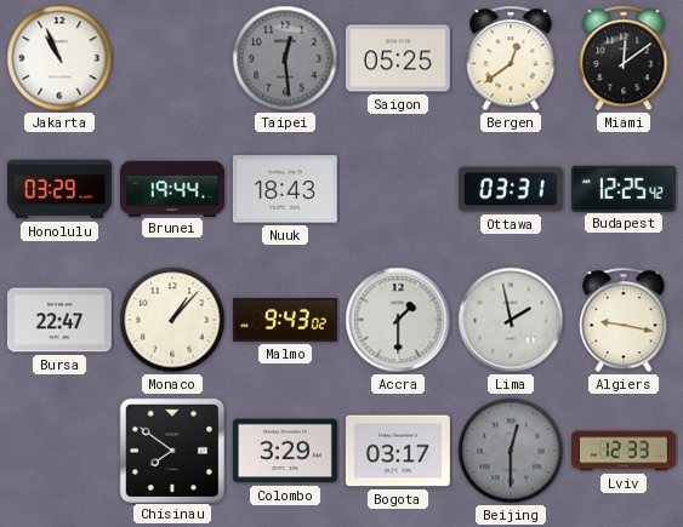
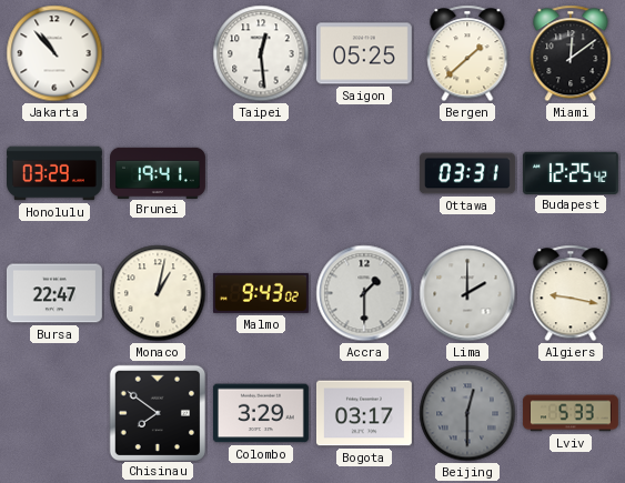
Jakarta: 10:56 -> 10:53 (54, 53)
Taipei dial: grey -> white (261, 53)
Bergen: 12:39 -> 1:38 (467, 53)
Brunei: 19:44 -> 19:41 (159, 172)
Nuuk: 18:43 -> none (285, 189)
Monaco: 1:07 -> 1:02 (158, 293)
Lima: 1:58 -> 2:00 (467, 293)
Lviv: 12:33 -> 5:33 (571, 413)
